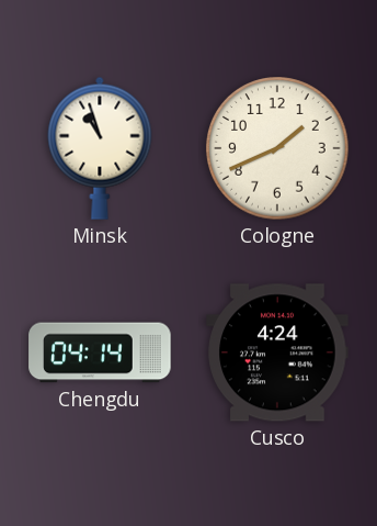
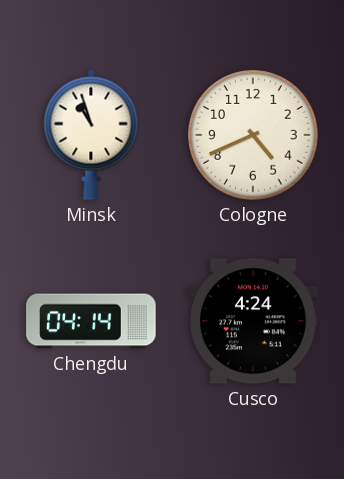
Cologne: 1:41 -> 4:41 (253, 135)
